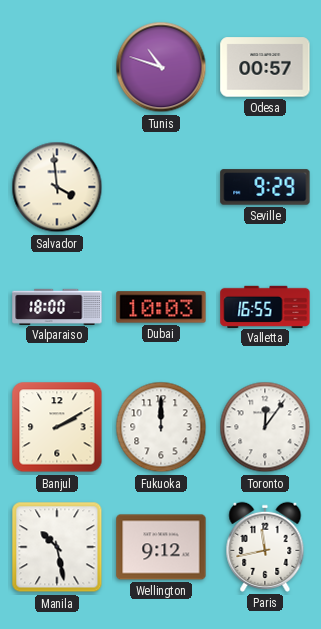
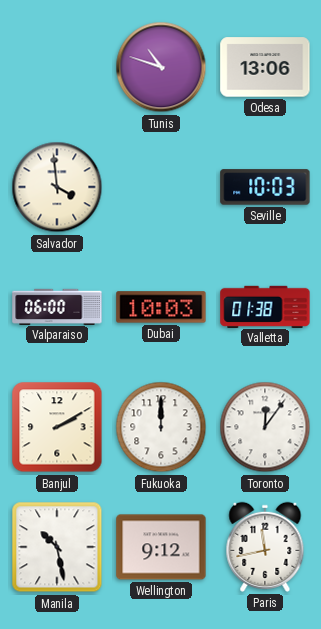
Odesa: 00:57 -> 13:06 (265, 67)
Seville: 9:29 -> 10:03 (265, 187)
Valparaiso: 18:00 -> 06:00 (57, 306)
Valletta: 16:55 -> 01:38 (265, 306)
